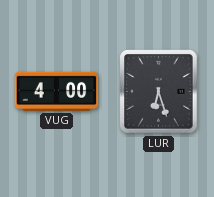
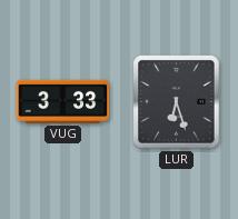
VUG: 4:00 -> 3:33 (63, 101)
